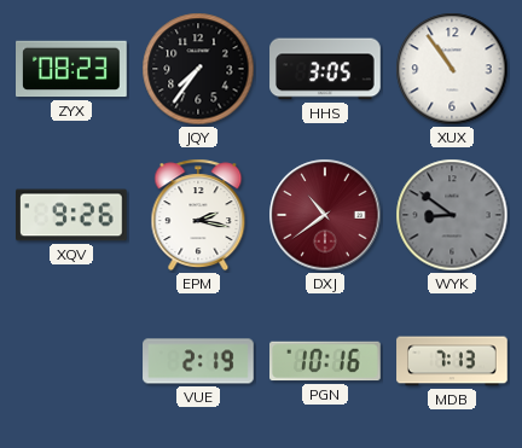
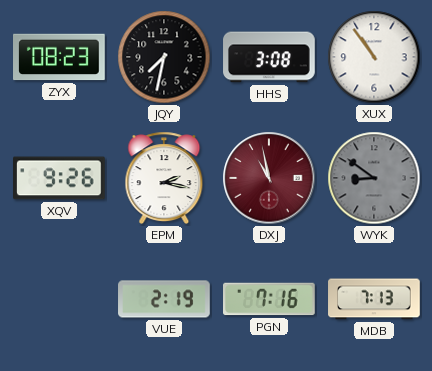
JQY: 7:36 -> 7:32 (164, 57)
HHS: 3:05 -> 3:08 (269, 57)
DXJ: 10:39 -> 10:58 (269, 178)
PGN: 10:16 -> 7:16 (270, 299)
